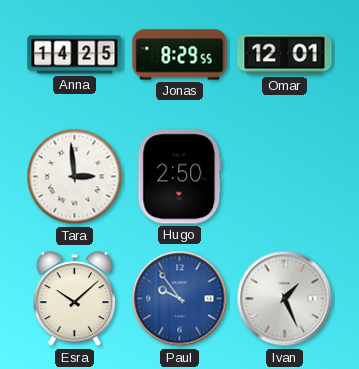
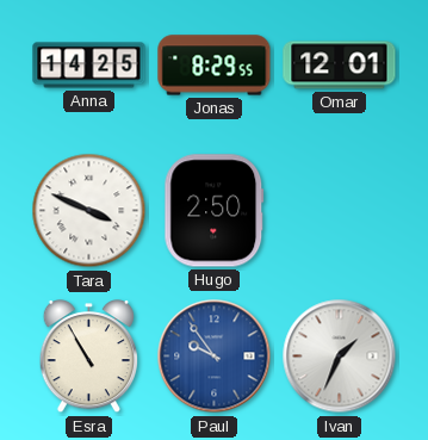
Tara: 2:59 -> 3:49 (89, 211)
Esra: 10:08 -> 10:55 (88, 357)
Ivan: 1:26 -> 1:34 (340, 357)
